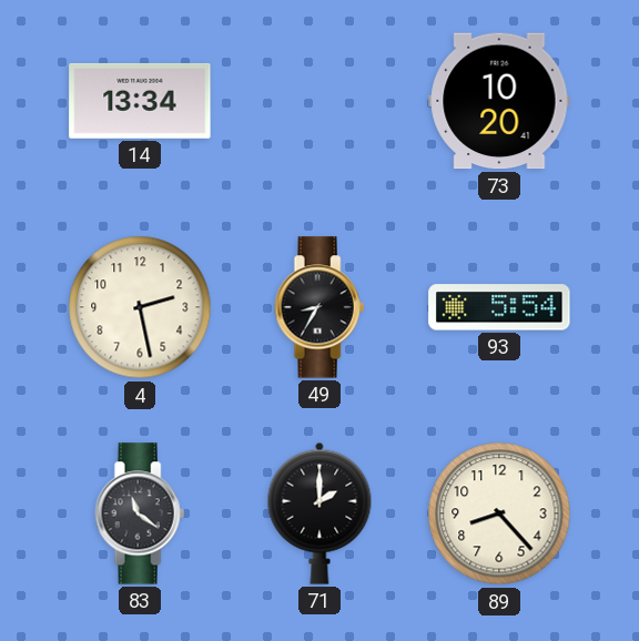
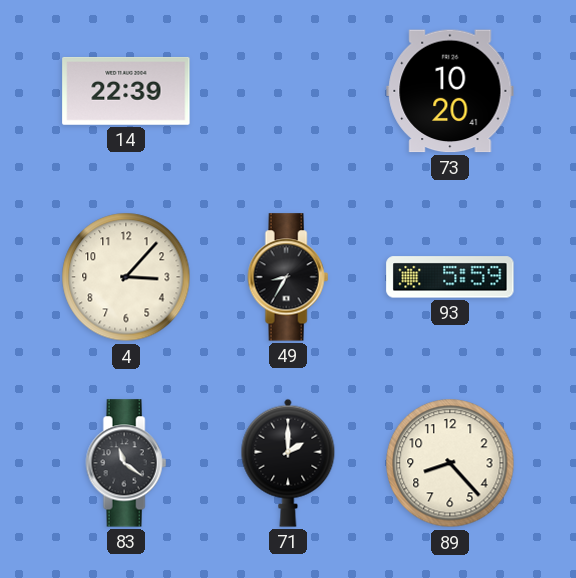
14: 13:34 -> 22:39 (126, 91)
4: 2:28 -> 3:07 (126, 277)
93: 5:54 -> 5:59 (450, 277)
